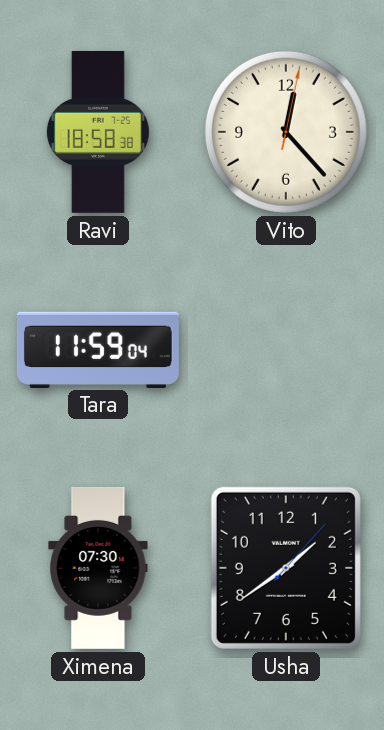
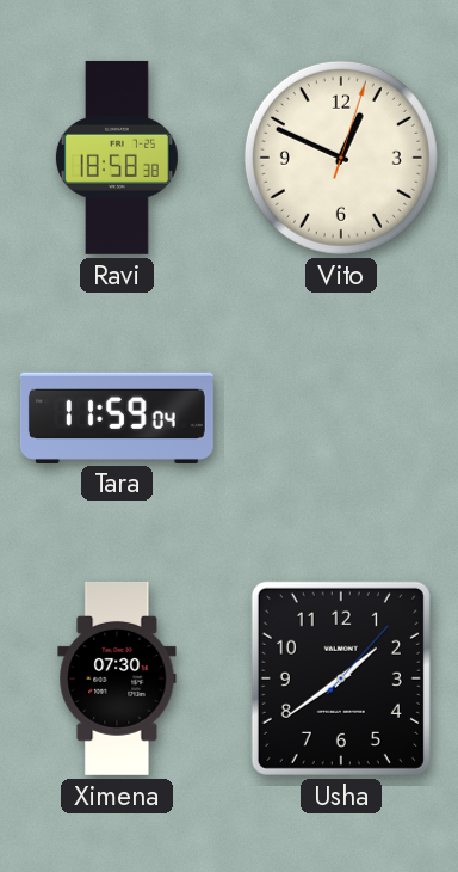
Vito: 12:23 -> 12:49 (341, 158)
